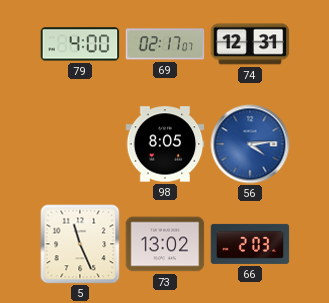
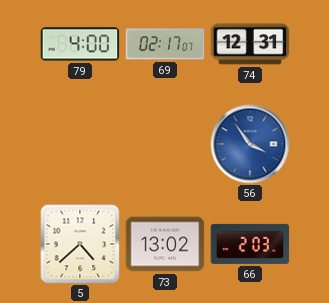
98: 8:05 -> none (165, 144)
56: 4:14 -> 3:54 (250, 144)
5: 11:26 -> 4:38 (80, 244)
